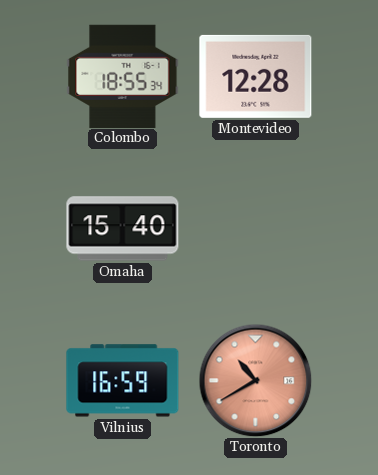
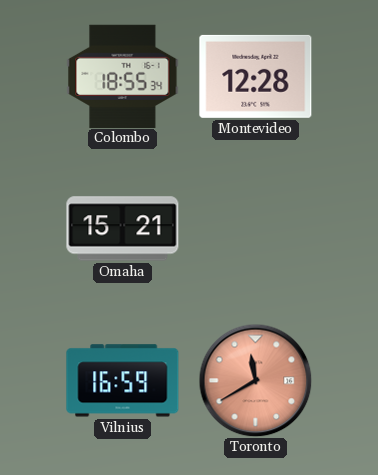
Omaha: 15:40 -> 15:21 (123, 229)
Toronto: 10:40 -> 11:40 (255, 380)
